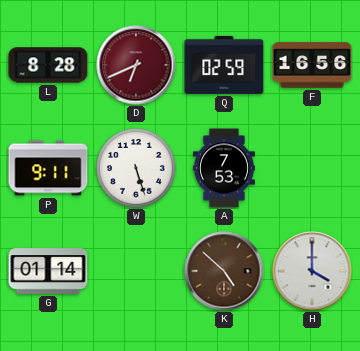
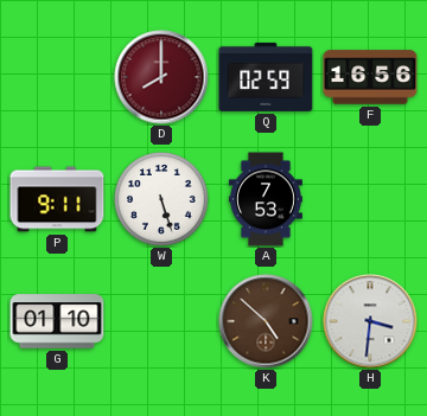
L: 8:28 -> none (48, 65)
D: 6:41 -> 8:00 (161, 77)
G: 01:14 -> 01:10 (57, 321)
H: 4:00 -> 3:31 (370, 321)
